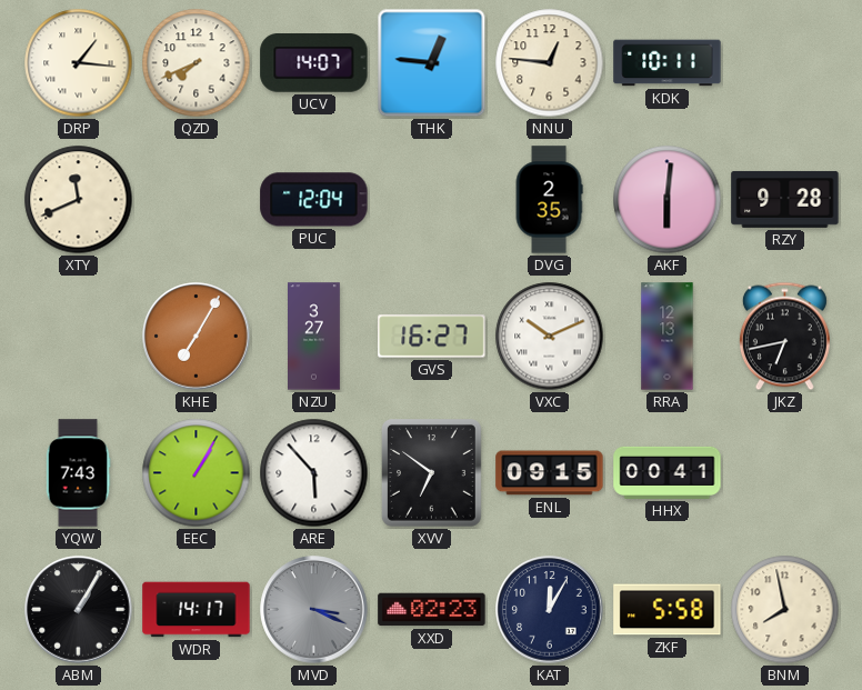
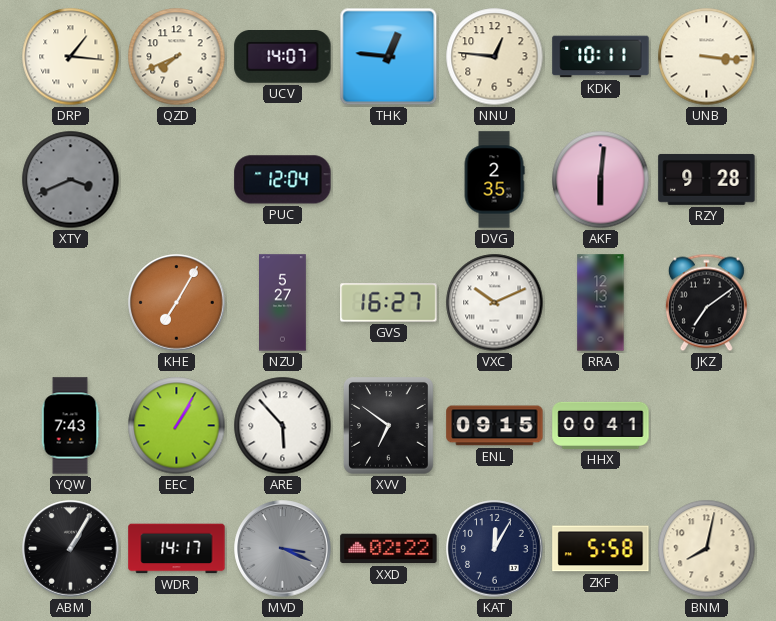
UNB: none -> 3:16 (707, 57)
XTY: 11:41 -> 3:41 (71, 180)
XTY dial: cream -> grey (71, 180)
NZU: 3:27 -> 5:27 (283, 303)
JKZ: 6:43 -> 7:09 (706, 303)
XXD: 02:23 -> 02:22 (389, 549)
BNM: 7:58 -> 8:02 (707, 549)
